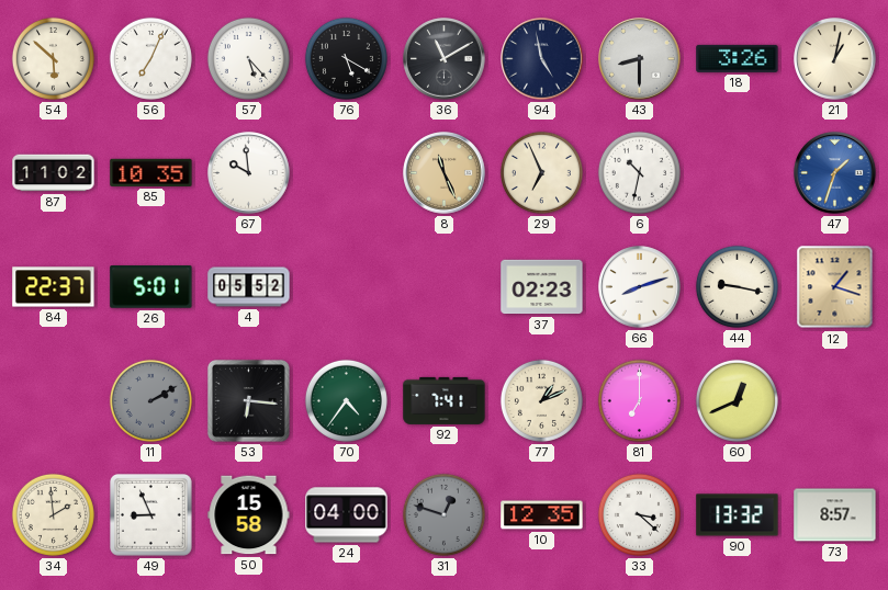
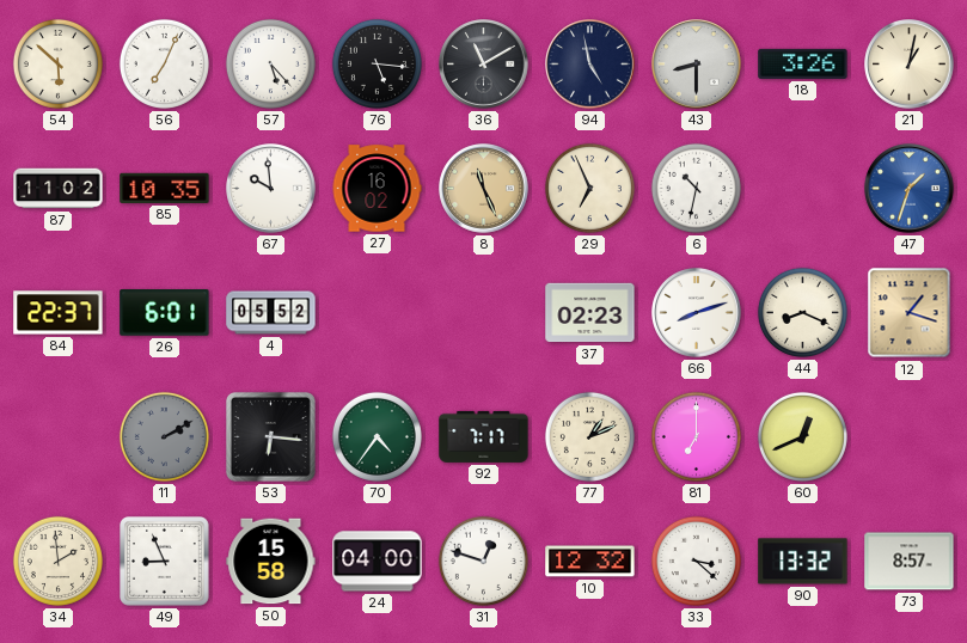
76: 5:20 -> 5:16 (377, 63)
27: none -> 16:02 (377, 189)
26: 5:01 -> 6:01 (165, 313)
44: 9:17 -> 8:19 (802, 312)
92: 7:41 -> 7:17 (484, 436)
31 dial: grey -> white (483, 561)
10: 12:35 -> 12:32 (590, 562)
